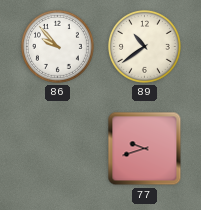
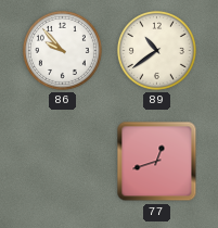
77: 9:42 -> 12:42 (157, 162)
